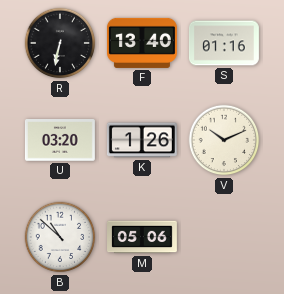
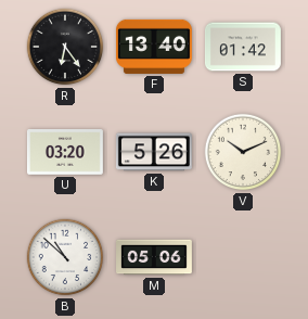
R: 6:32 -> 6:24 (65, 47)
S: 01:16 -> 01:42 (243, 47)
K: 1:26 -> 5:26 (154, 152)
